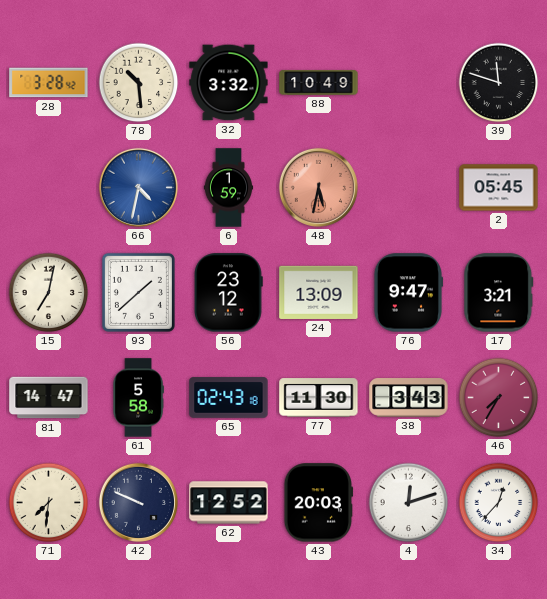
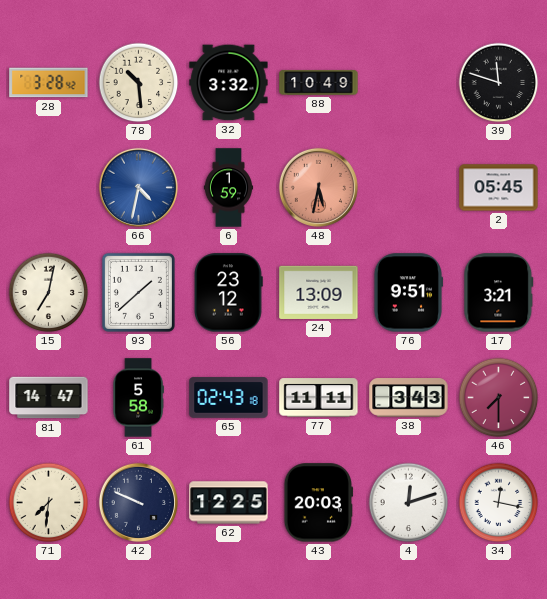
76: 9:47 -> 9:51 (408, 293)
77: 11:30 -> 11:11 (319, 398)
46: 7:35 -> 7:30 (499, 398)
62: 12:52 -> 12:25 (229, 503)
34: 12:37 -> 12:17 (499, 503)
